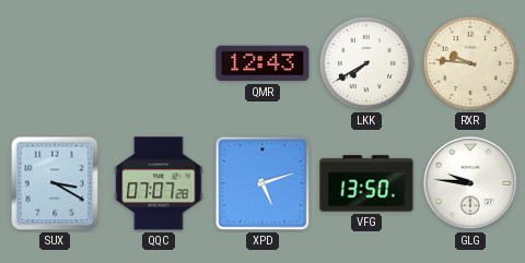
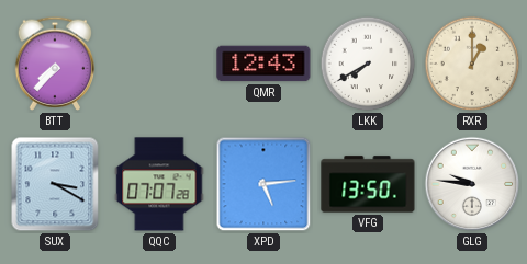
BTT: none -> 7:37 (55, 64)
RXR: 9:46 -> 1:00 (472, 64)
XPD: 5:12 -> 5:14 (263, 184)
